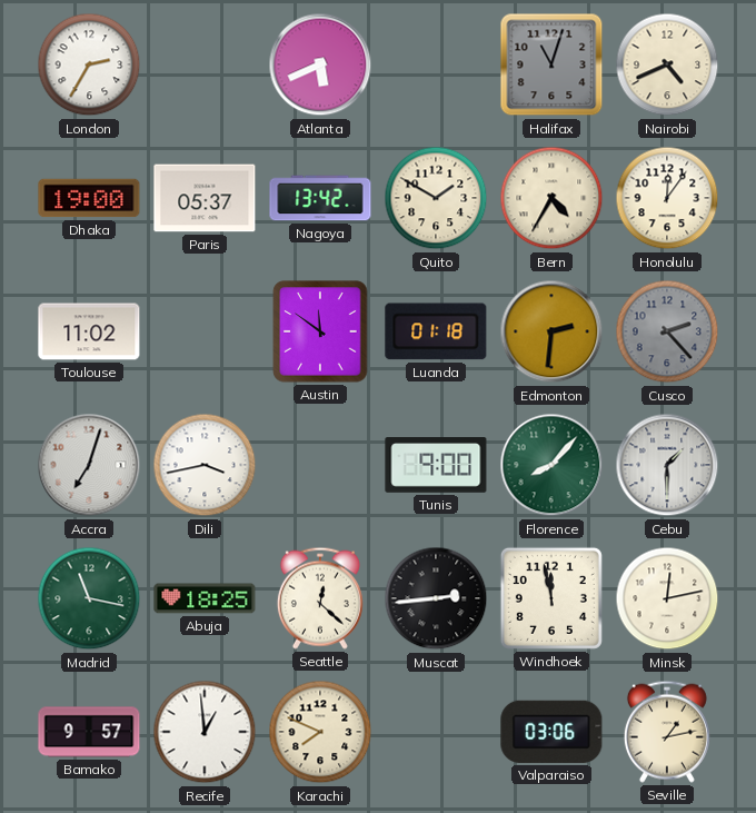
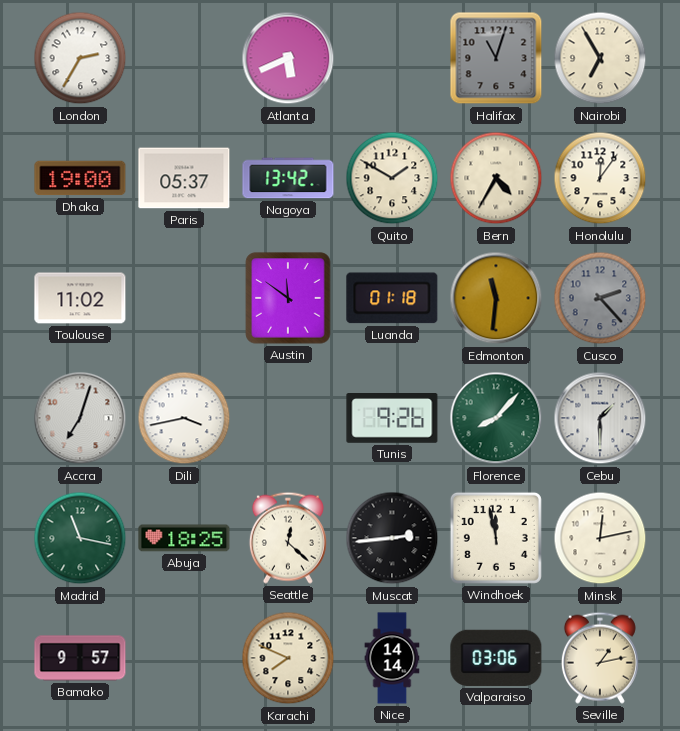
Nairobi: 4:41 -> 6:55 (600, 58)
Edmonton: 2:31 -> 11:31 (496, 298)
Tunis: 9:00 -> 9:26 (392, 419)
Recife: 12:59 -> none (205, 732)
Nice: none -> 14:14 (392, 658)
